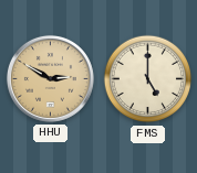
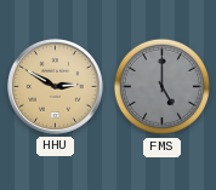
FMS dial: cream -> grey (163, 87)
